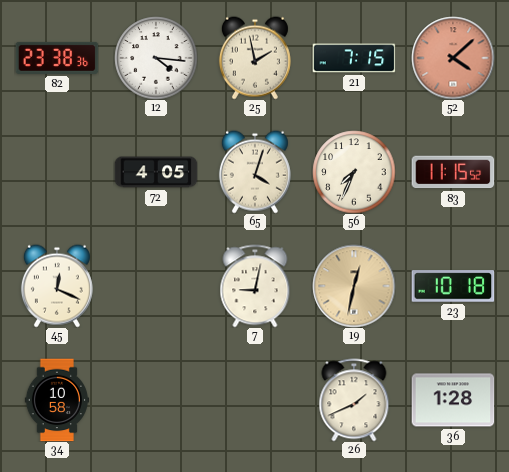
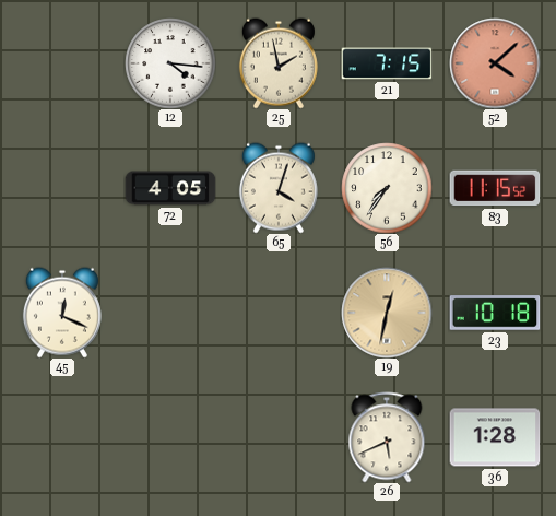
82: 23:38 -> none (57, 58)
56: 7:34 -> 7:36 (387, 188)
7: 9:02 -> none (255, 286)
34: 10:58 -> none (56, 400)
26: 1:41 -> 5:41 (387, 437)
